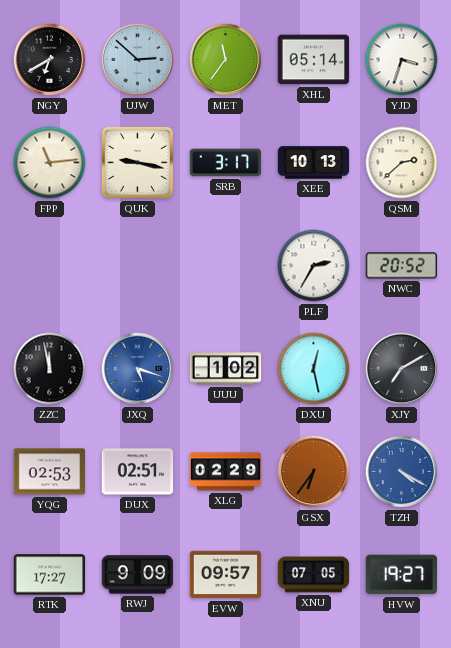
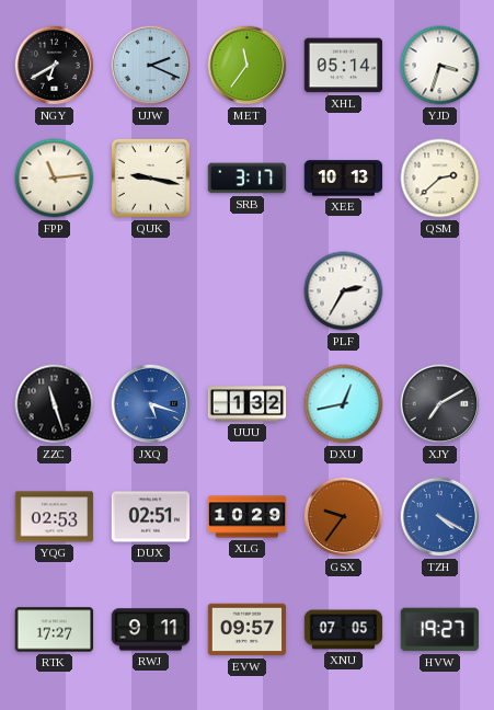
UJW: 2:52 -> 2:19 (151, 66)
NWC: 20:52 -> none (402, 266)
ZZC: 11:58 -> 11:27 (55, 404)
UUU: 1:02 -> 1:32 (248, 404)
DXU: 12:28 -> 12:43 (344, 404)
XLG: 02:29 -> 10:29 (248, 517)
GSX: 6:36 -> 9:36 (344, 517)
RWJ: 9:09 -> 9:11 (151, 630)
